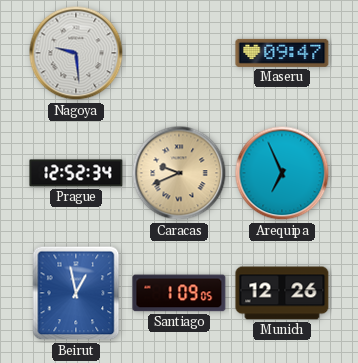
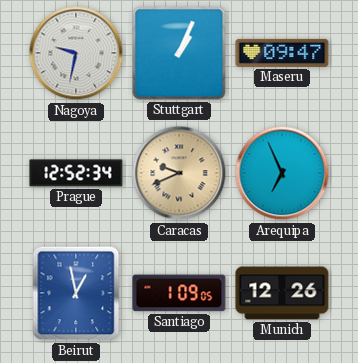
Nagoya: 9:29 -> 9:32 (76, 53)
Stuttgart: none -> 1:04 (179, 53)
